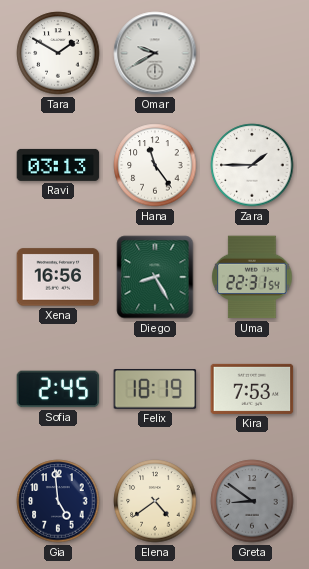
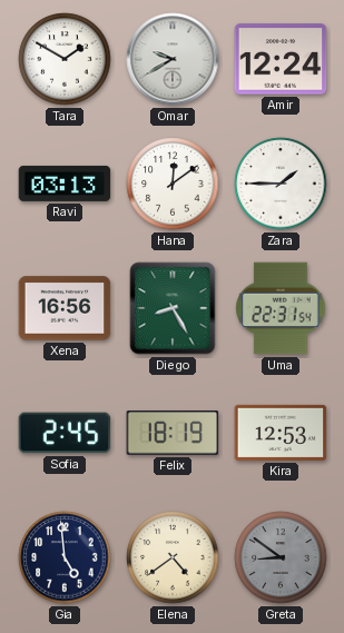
Amir: none -> 12:24 (281, 59)
Hana: 11:24 -> 12:09 (173, 184)
Kira: 7:53 -> 12:53 (281, 433)
